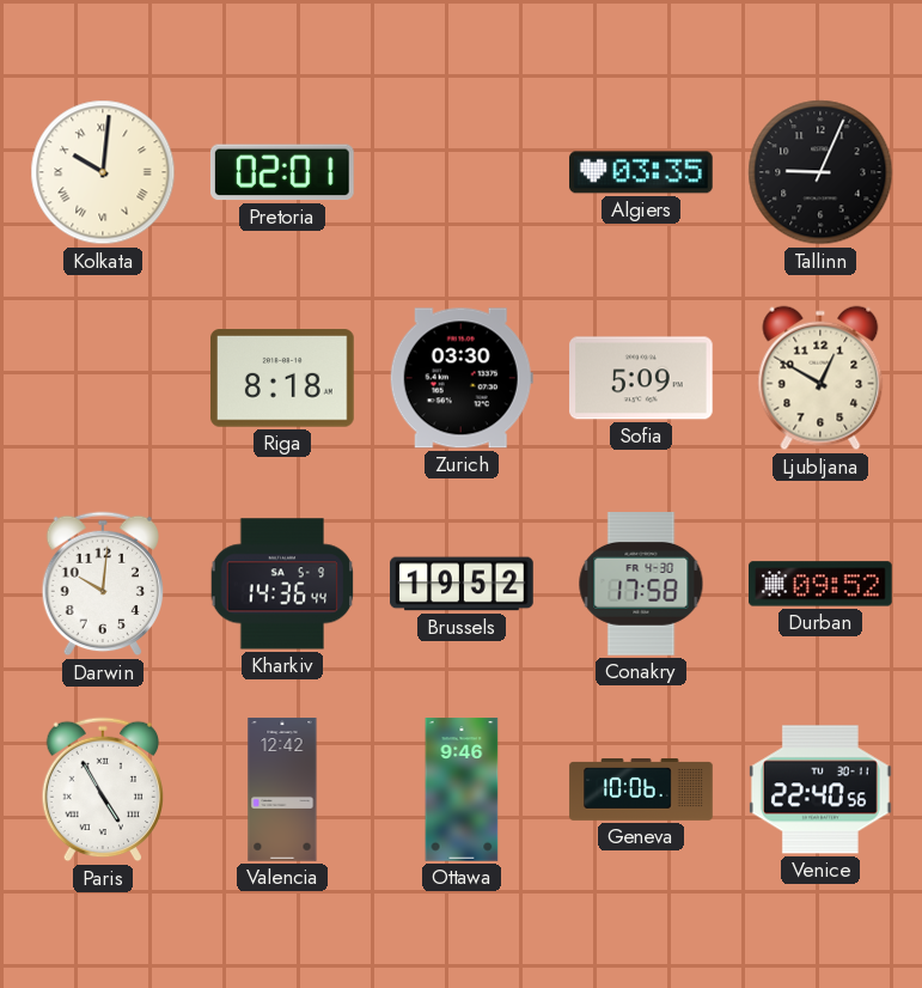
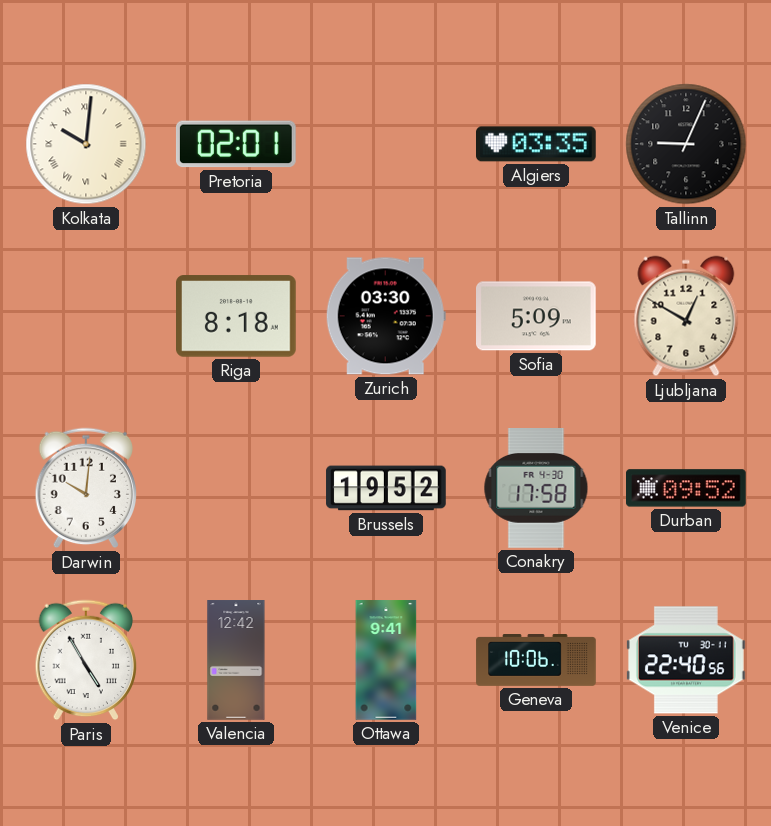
Kharkiv: 14:36 -> none (282, 584)
Ottawa: 9:46 -> 9:41 (386, 660)
